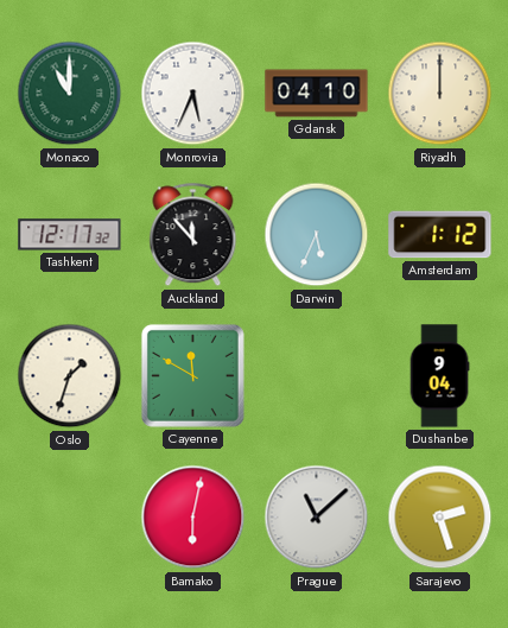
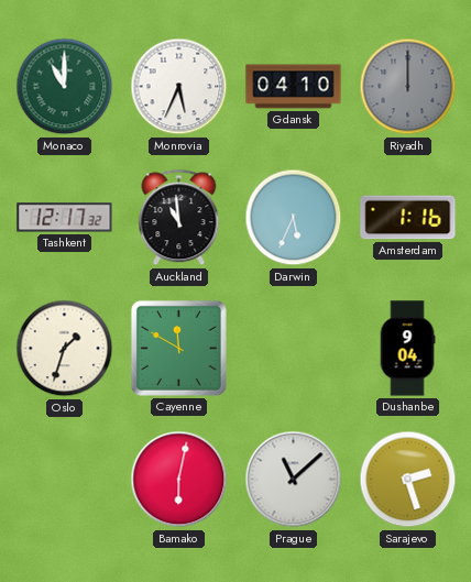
Riyadh dial: cream -> grey (408, 87)
Auckland: 11:53 -> 10:59 (179, 218)
Amsterdam: 1:12 -> 1:16 (408, 218)
